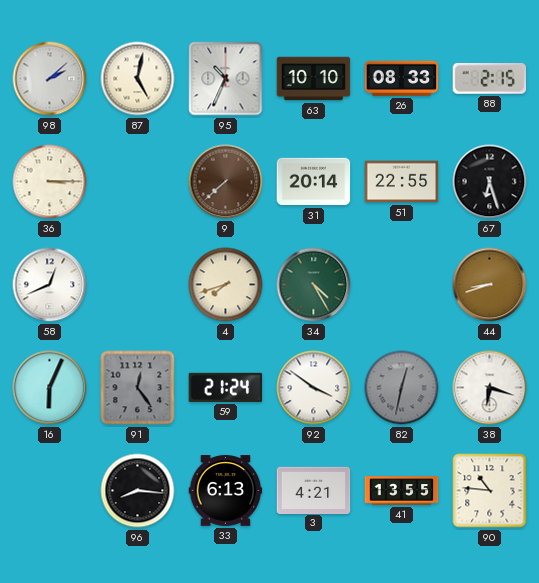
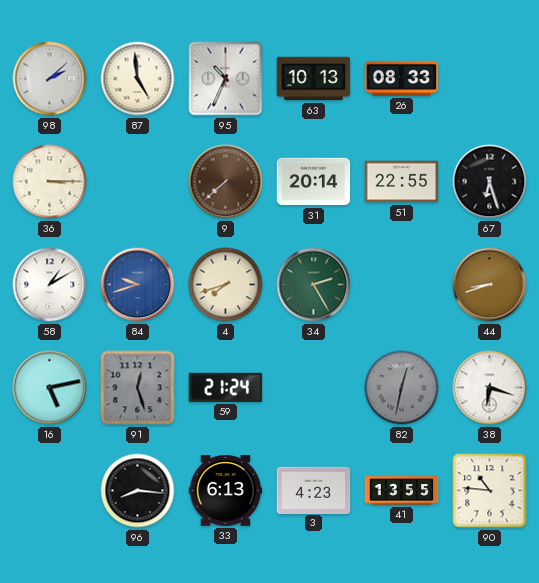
87: 5:02 -> 4:59 (138, 79)
63: 10:10 -> 10:13 (314, 79)
88: 2:15 -> none (490, 78)
58: 12:41 -> 1:10 (50, 285)
84: none -> 9:42 (138, 285)
34: 4:25 -> 2:25 (314, 285)
16: 6:04 -> 5:13 (50, 388)
91: 12:24 -> 12:27 (138, 388)
92: 3:51 -> none (314, 388)
3: 4:21 -> 4:23 (314, 490)
